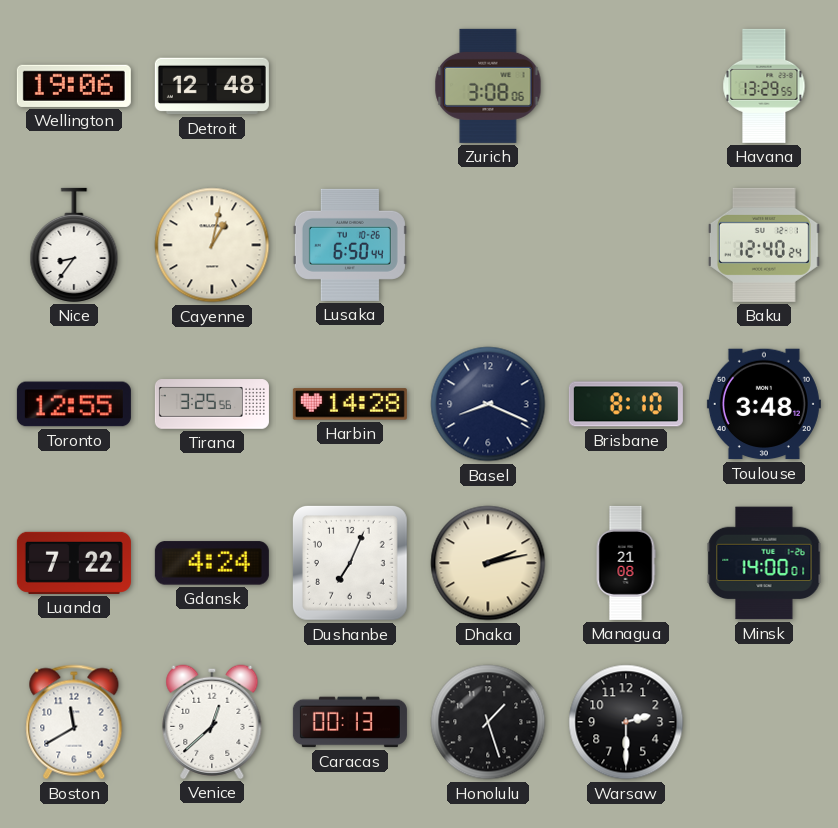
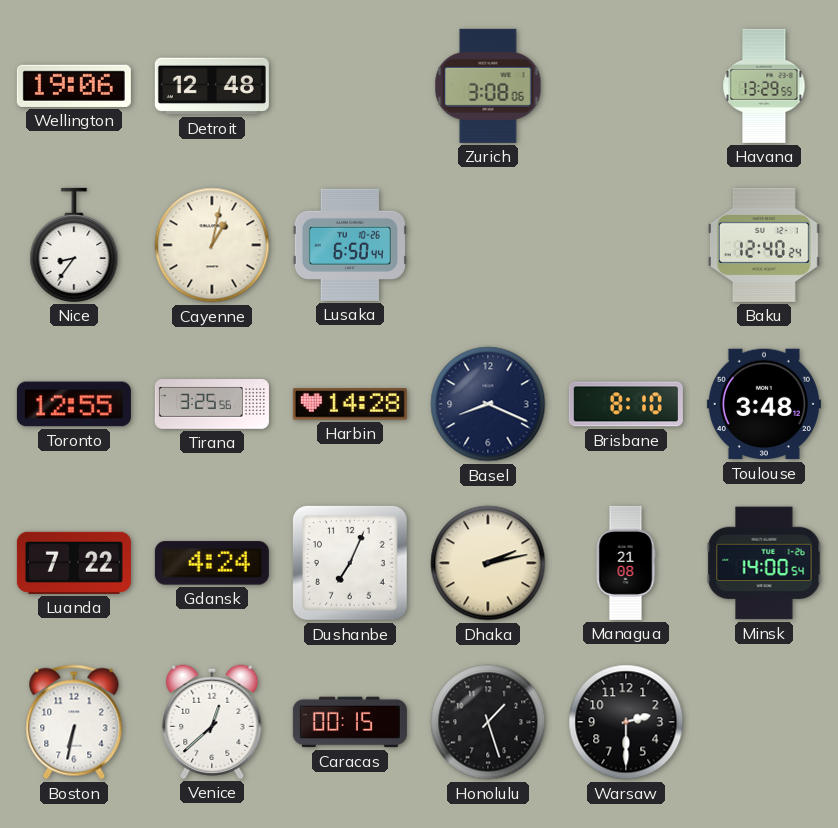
Minsk: 14:00:01 -> 14:00:54 (764, 563)
Boston: 11:40 -> 6:32 (74, 722)
Caracas: 00:13 -> 00:15 (350, 722)
